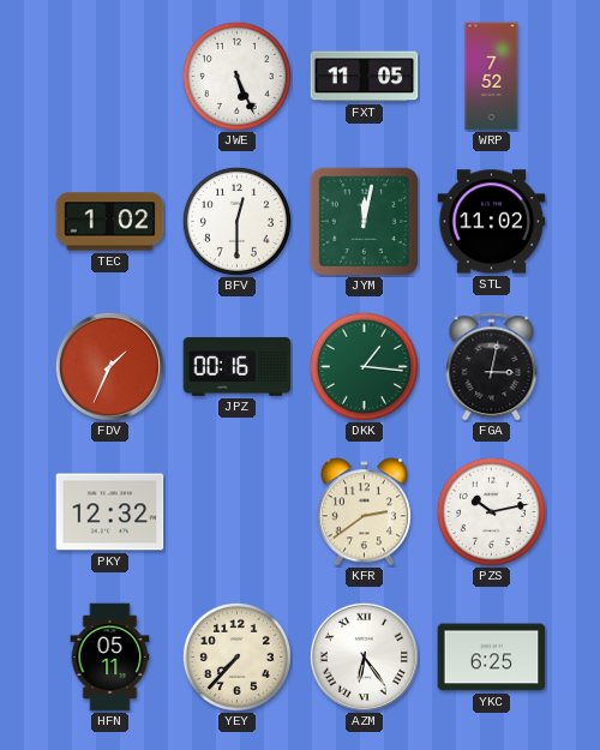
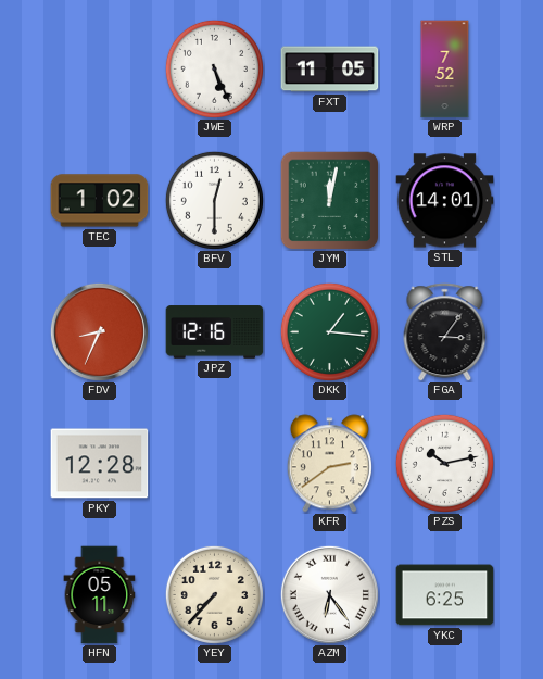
STL: 11:02 -> 14:01 (445, 201)
FDV: 1:34 -> 8:34 (99, 331)
JPZ: 00:16 -> 12:16 (215, 332)
FGA: 3:02 -> 3:06 (445, 332)
PKY: 12:32 -> 12:28 (100, 464)
